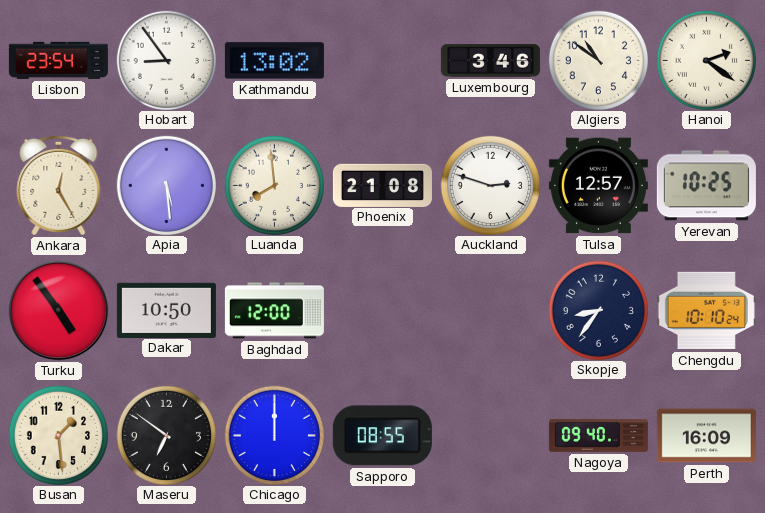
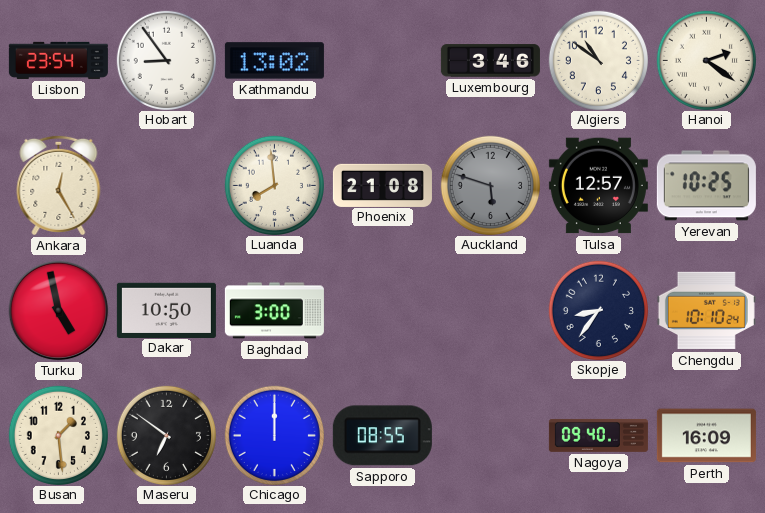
Apia: 5:29 -> none (166, 185)
Auckland: 2:48 -> 5:48 (490, 185)
Auckland dial: white -> grey (490, 185)
Turku: 4:54 -> 4:58 (59, 311)
Baghdad: 12:00 -> 3:00 (274, 311)
